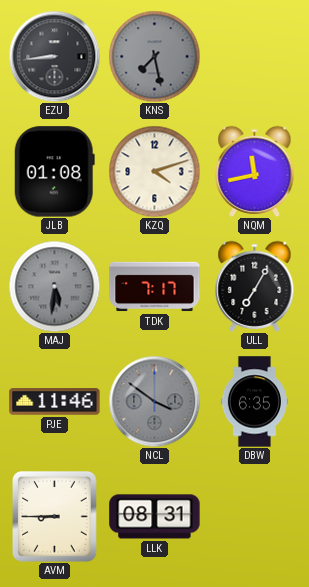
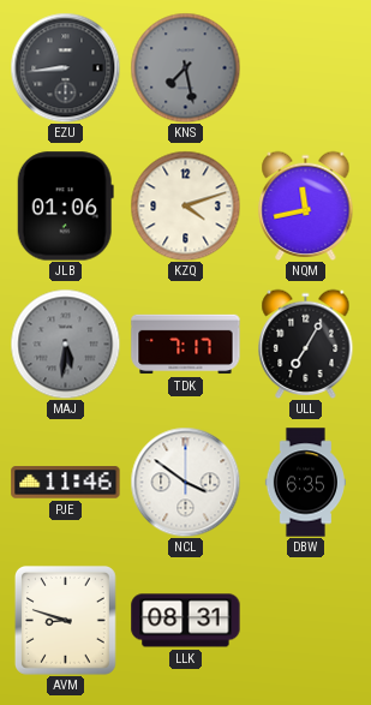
JLB: 01:08 -> 01:06 (65, 207)
NCL dial: grey -> white (185, 482)
AVM: 8:45 -> 8:48 (65, 621)
